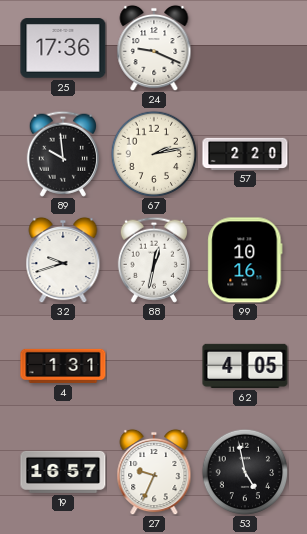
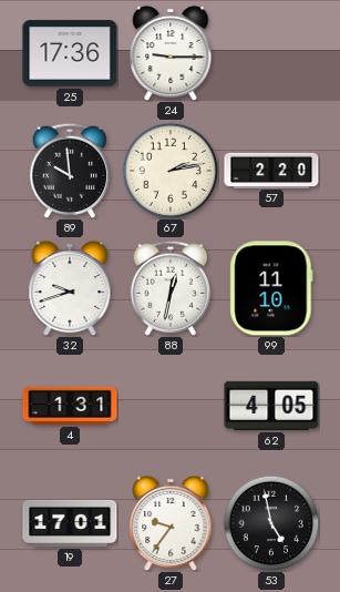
24: 9:19 -> 9:15 (171, 53)
99: 10:16 -> 11:10 (271, 288)
19: 16:57 -> 17:01 (70, 523)
27: 9:34 -> 9:36 (171, 523)
